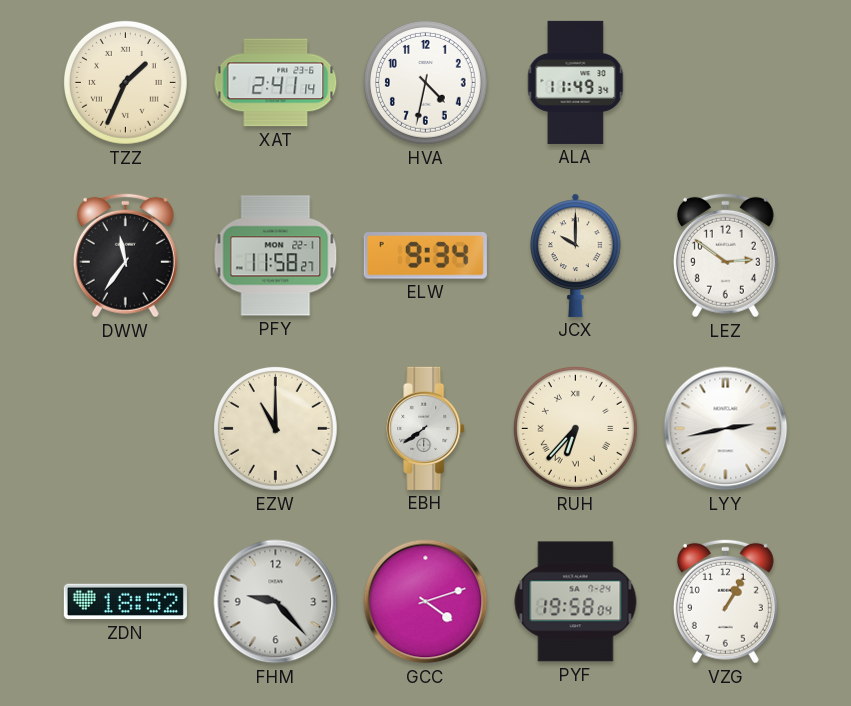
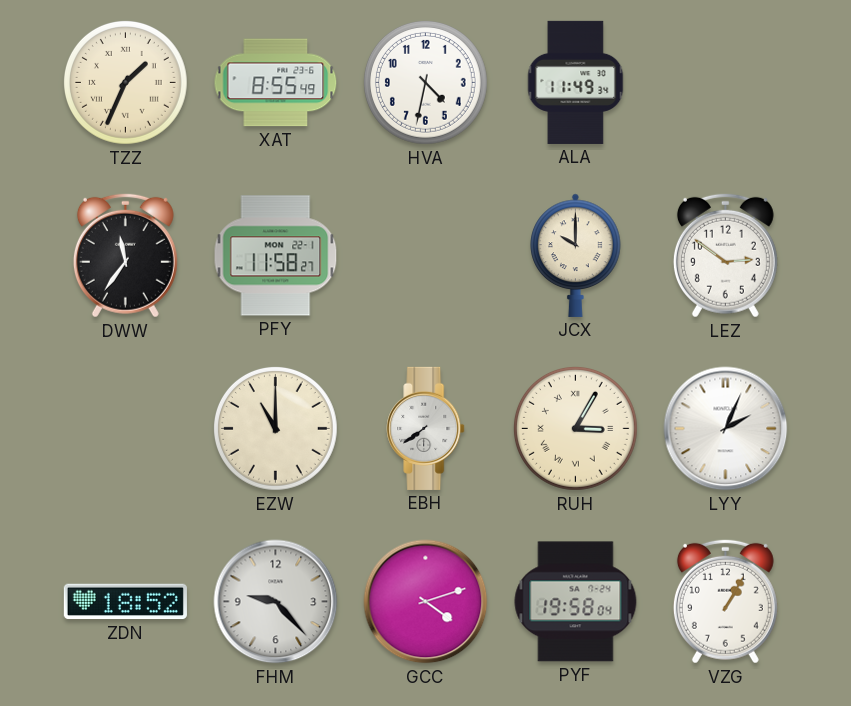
XAT: 2:41 -> 8:55 (276, 83)
ELW: 9:34 -> none (425, 256)
RUH: 6:37 -> 3:05 (575, 428)
LYY: 2:43 -> 2:04 (726, 429)
